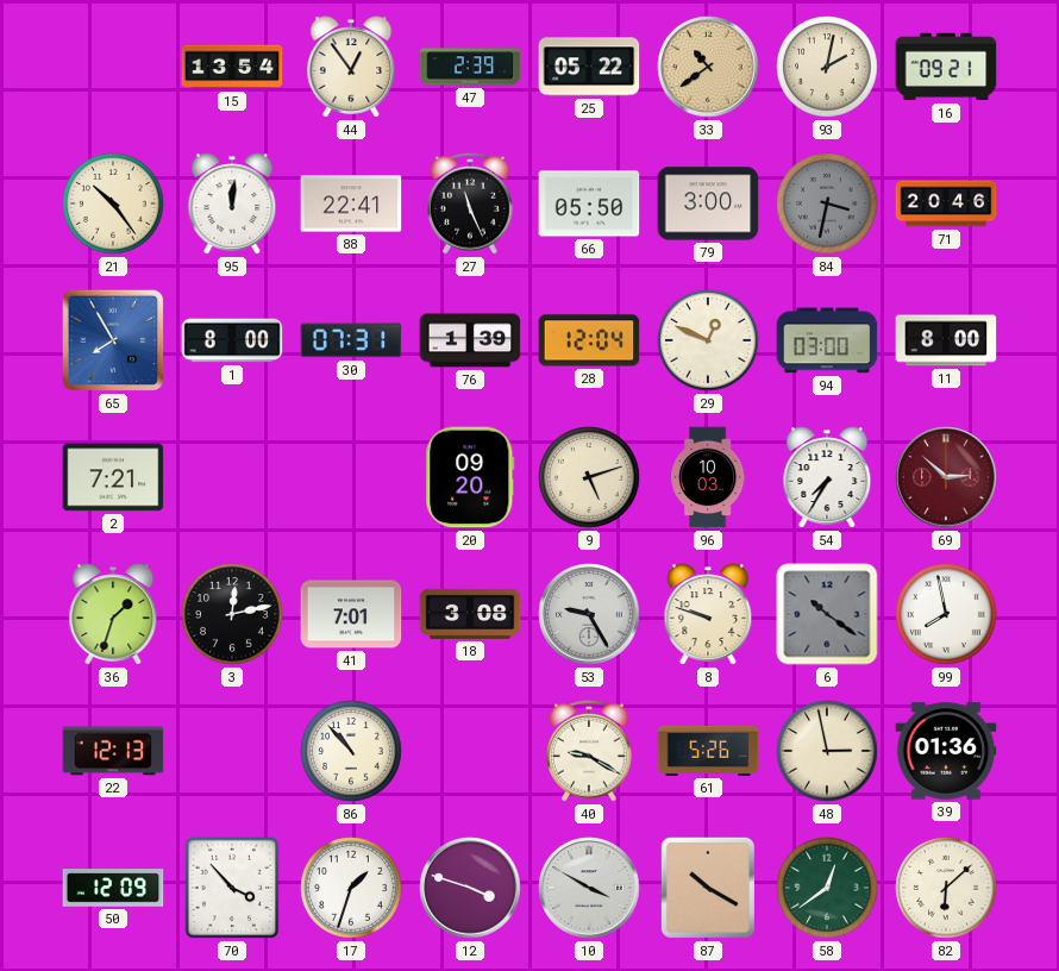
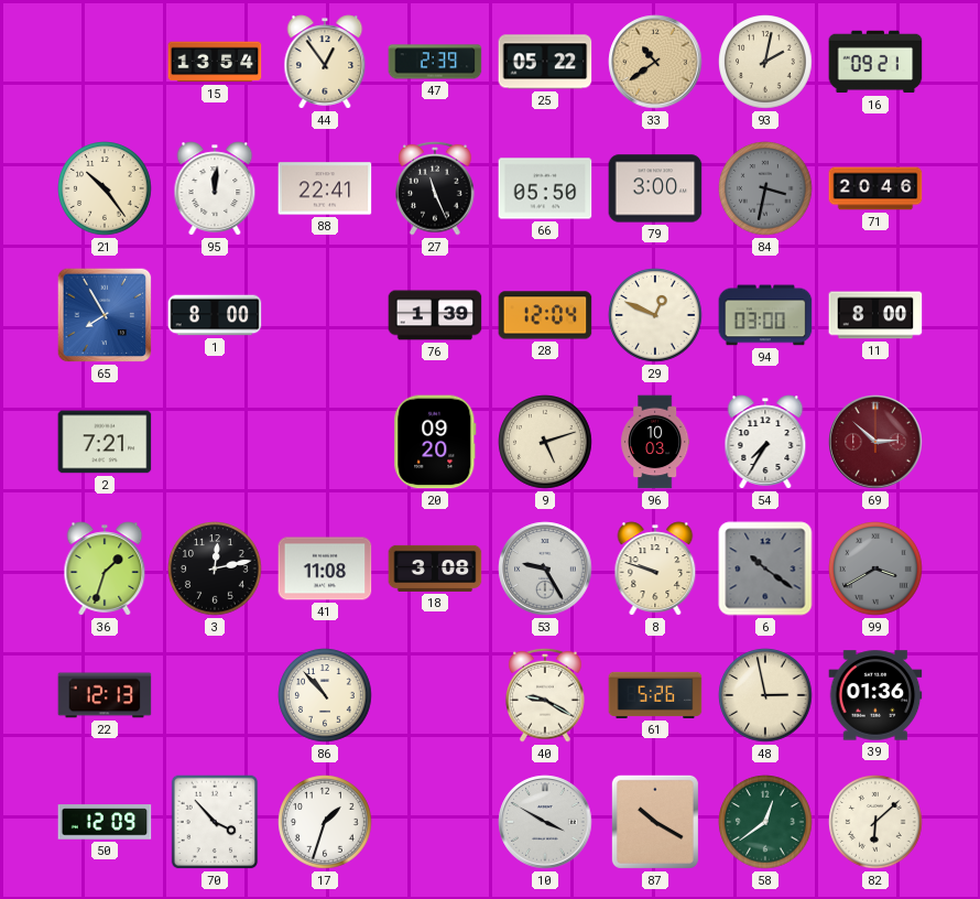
30: 07:31 -> none (351, 340)
41: 7:01 -> 11:08 (325, 568)
99: 7:58 -> 3:40 (875, 568)
99 dial: white -> grey (875, 568)
12: 3:48 -> none (470, 888)
